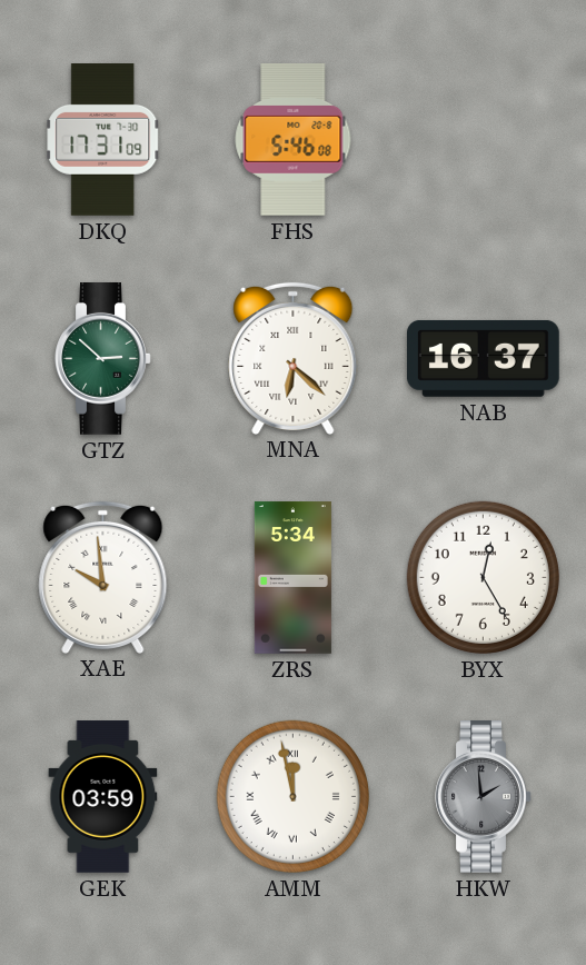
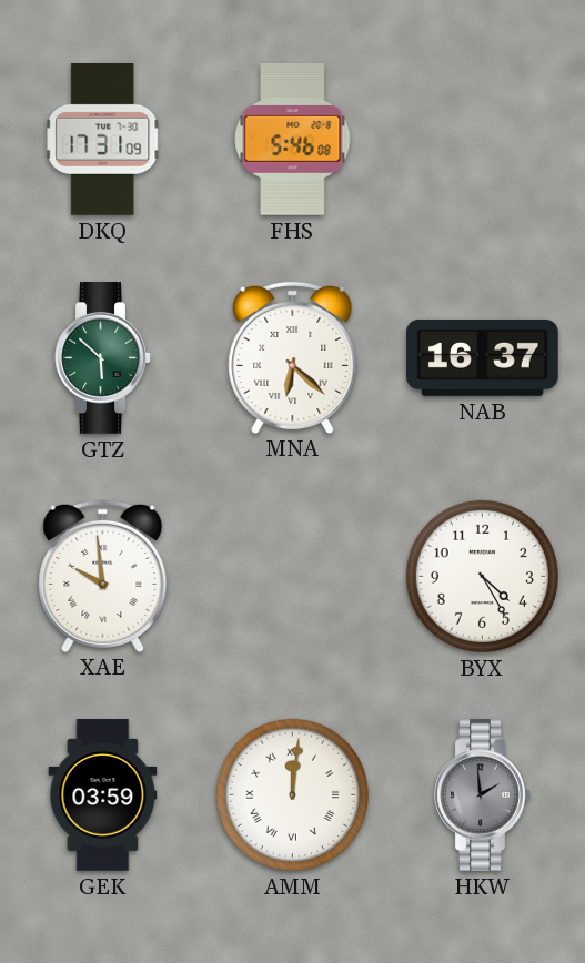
GTZ: 2:52 -> 5:52 (103, 358)
ZRS: 5:34 -> none (292, 578)
BYX: 12:25 -> 4:25 (482, 576)
AMM: 11:58 -> 12:01 (292, 794)
